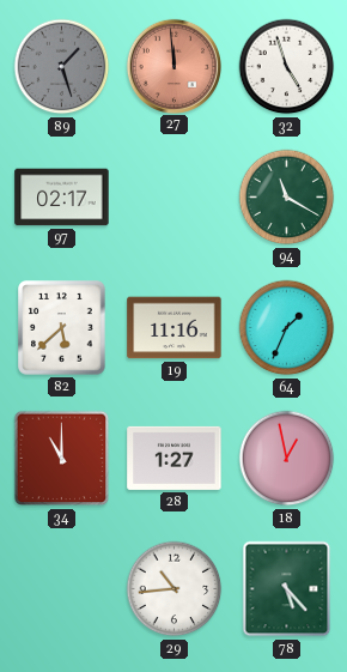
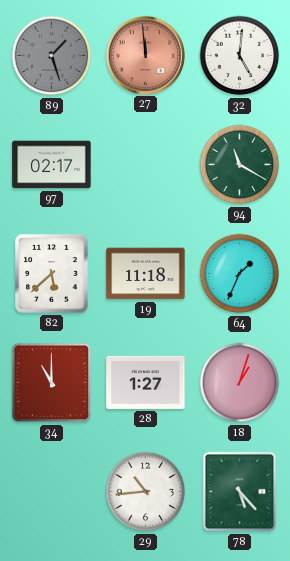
32: 4:57 -> 5:01 (240, 56)
19: 11:16 -> 11:18 (146, 274)
18: 12:58 -> 1:03 (240, 383)
